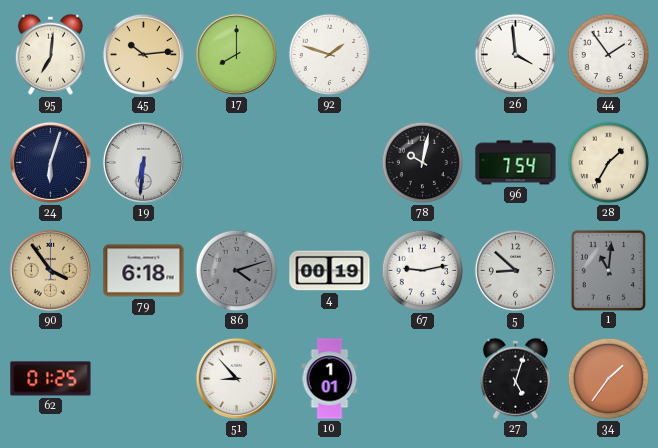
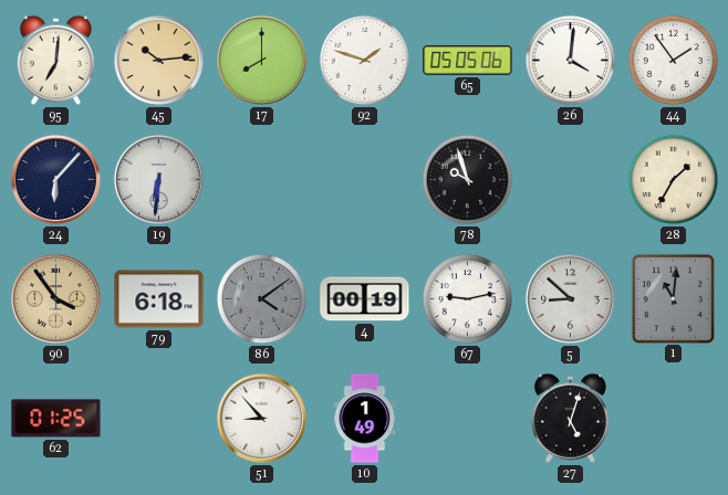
65: none -> 05:05 (468, 61)
26: 3:59 -> 4:01 (571, 61)
24: 6:03 -> 6:07 (55, 179)
78: 10:02 -> 9:57 (468, 180)
96: 7:54 -> none (516, 163)
86: 4:12 -> 4:09 (262, 299)
10: 1:01 -> 1:49 (365, 419)
34: 1:36 -> none (609, 379)
